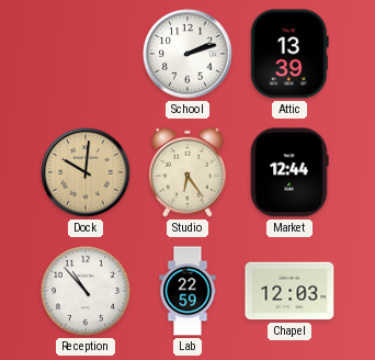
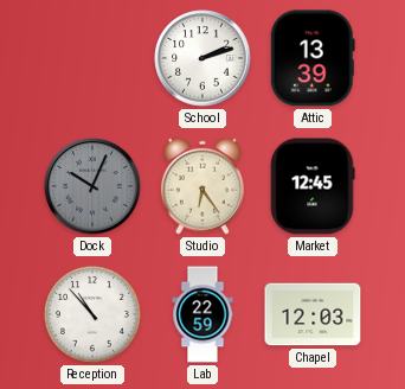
Dock: 10:01 -> 10:04 (92, 186)
Dock dial: champagne -> grey (92, 186)
Market: 12:44 -> 12:45 (313, 186)
